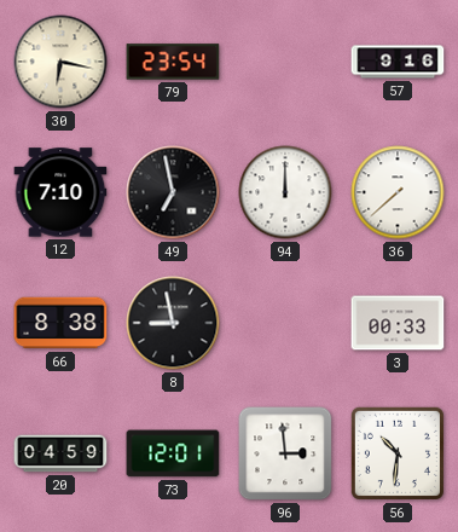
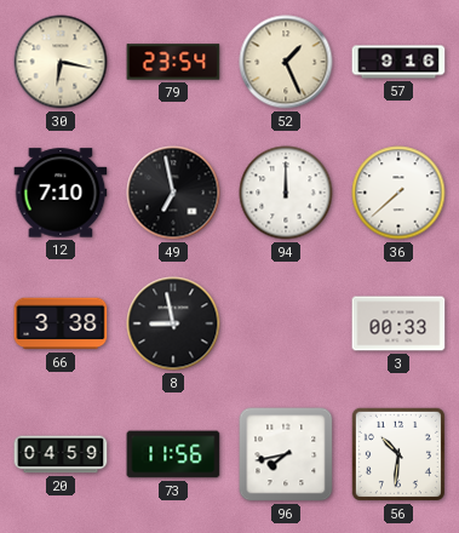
52: none -> 1:26 (286, 62)
66: 8:38 -> 3:38 (61, 323)
73: 12:01 -> 11:56 (173, 454)
96: 2:59 -> 7:43 (286, 454)
